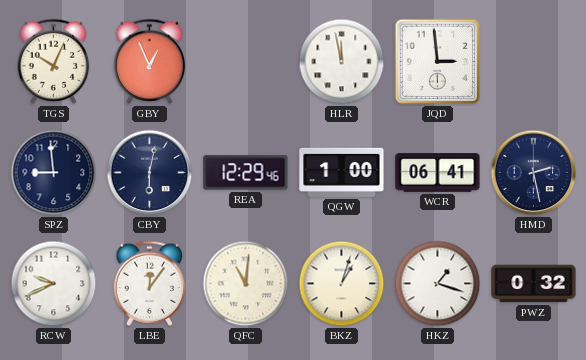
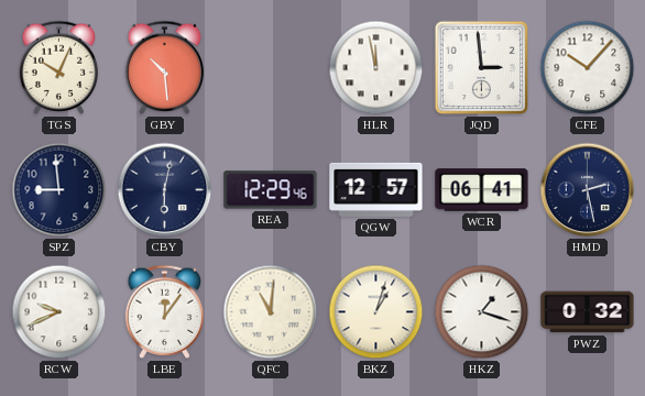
GBY: 12:56 -> 10:29 (165, 67)
CFE: none -> 10:07 (588, 68)
QGW: 1:00 -> 12:57 (376, 189)
